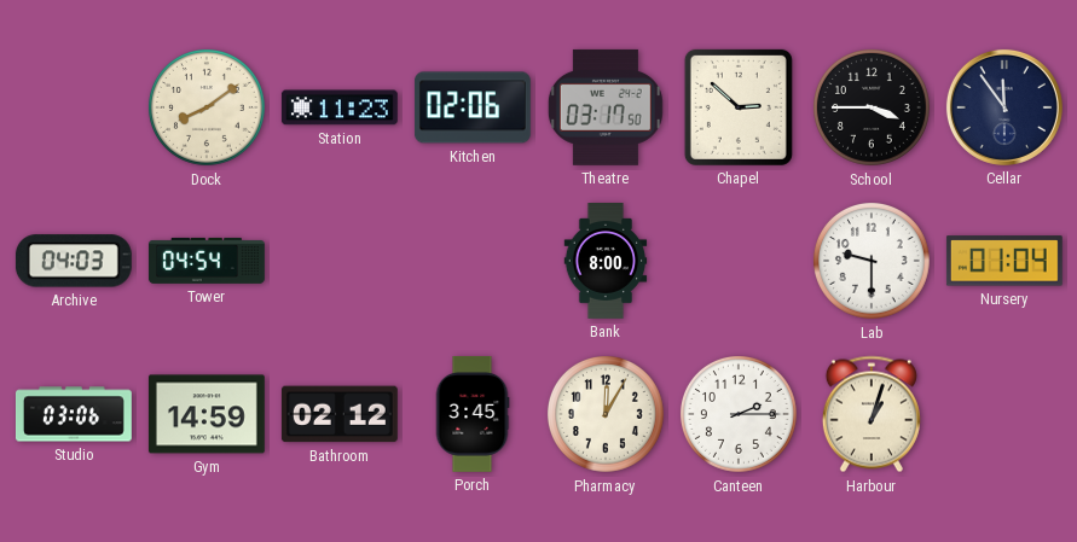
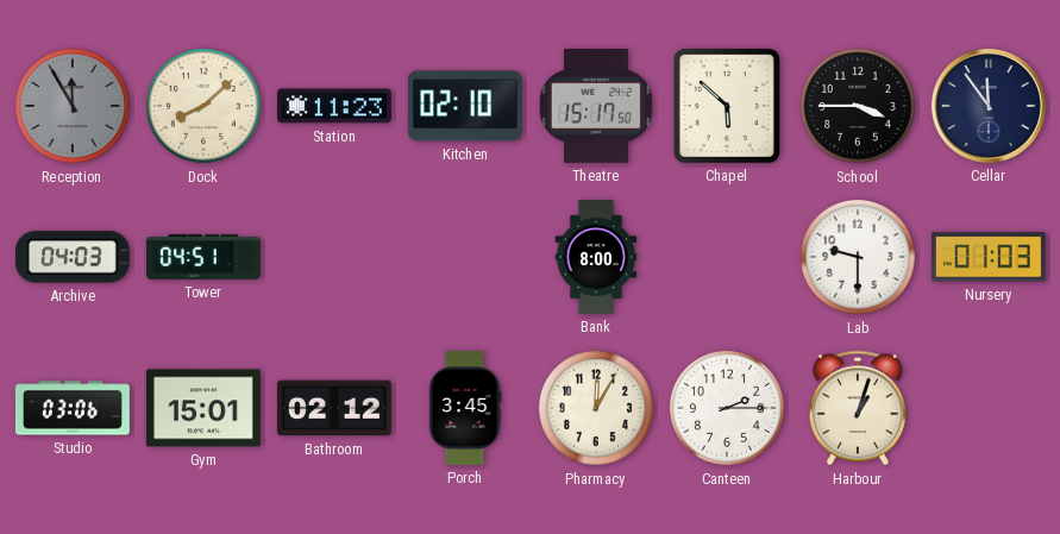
Reception: none -> 11:55 (73, 106)
Dock: 8:09 -> 8:08 (203, 106)
Kitchen: 02:06 -> 02:10 (465, 106)
Theatre: 03:17 -> 15:17 (596, 106)
Chapel: 2:52 -> 5:52 (727, 106)
Tower: 04:54 -> 04:51 (203, 257)
Nursery: 01:04 -> 01:03 (989, 257)
Gym: 14:59 -> 15:01 (203, 408)
